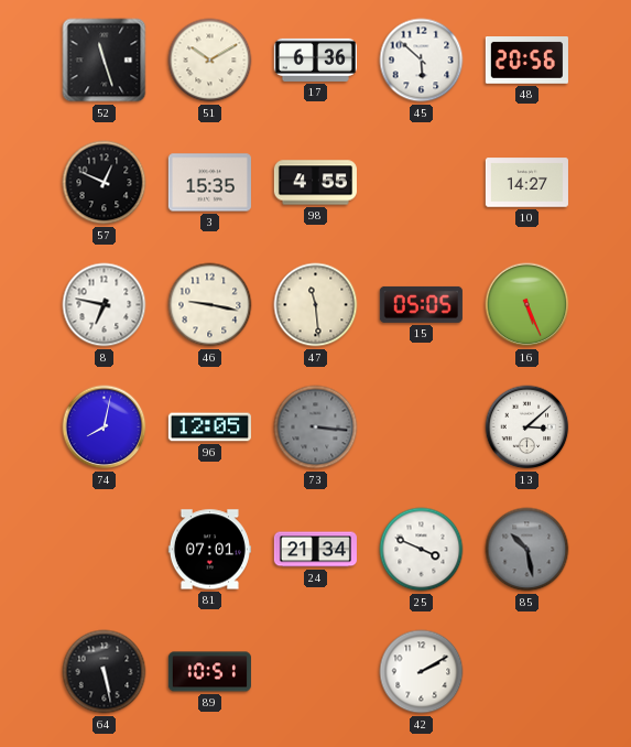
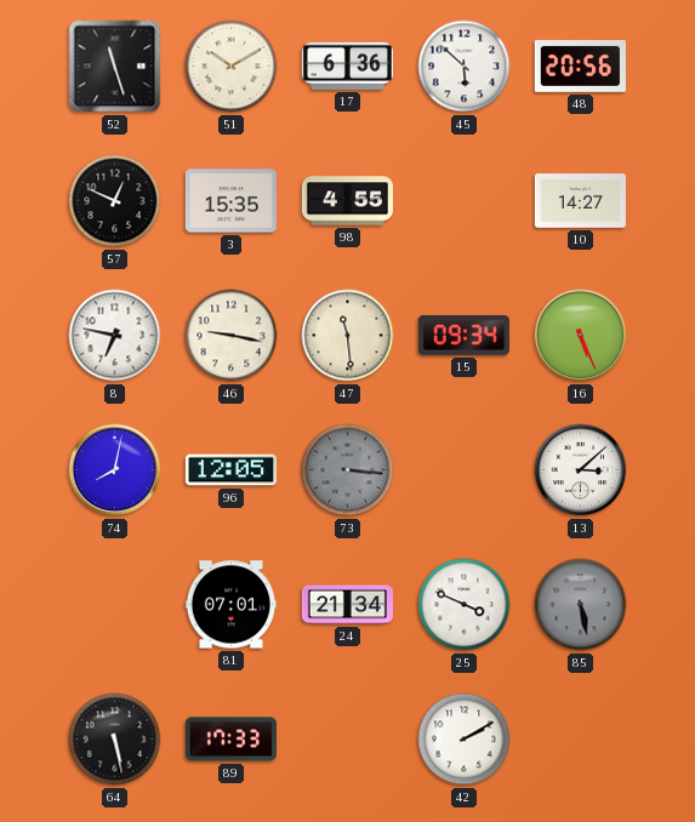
15: 05:05 -> 09:34 (463, 335)
85: 10:28 -> 5:28 (581, 605)
89: 10:51 -> 17:33 (230, 740)
